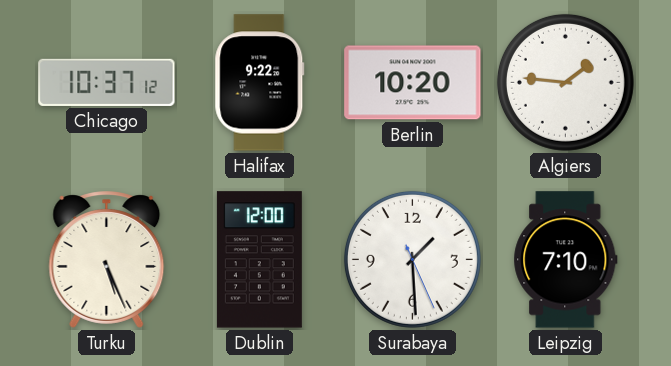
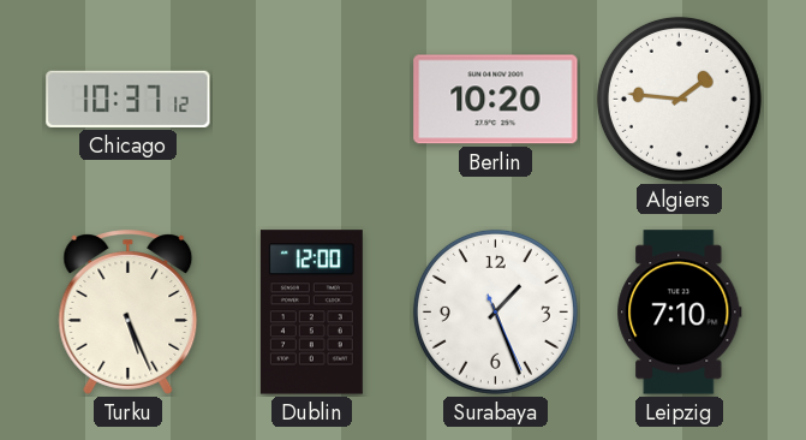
Halifax: 9:22 -> none (260, 83)
Surabaya: 1:29 -> 1:26 (495, 311)
